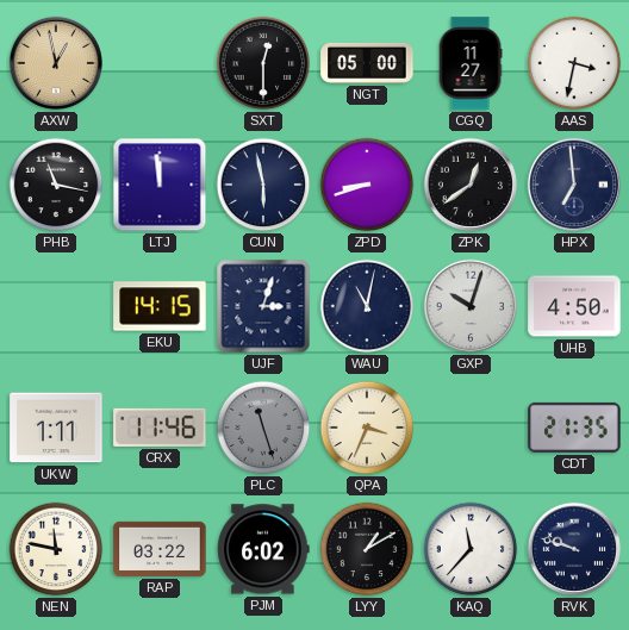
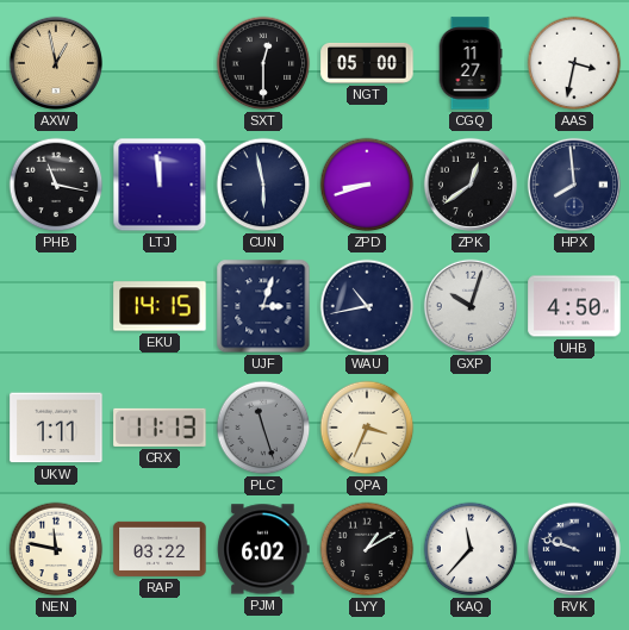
HPX: 6:59 -> 7:59 (574, 185)
WAU: 11:02 -> 10:43 (367, 306)
CRX: 11:46 -> 11:13 (160, 428)
CDT: 21:35 -> none (574, 428)
